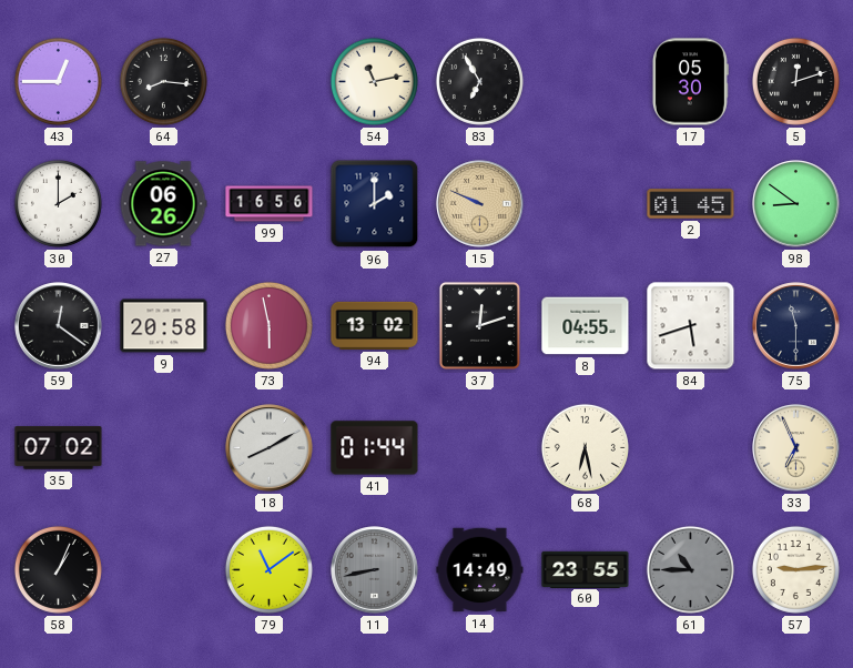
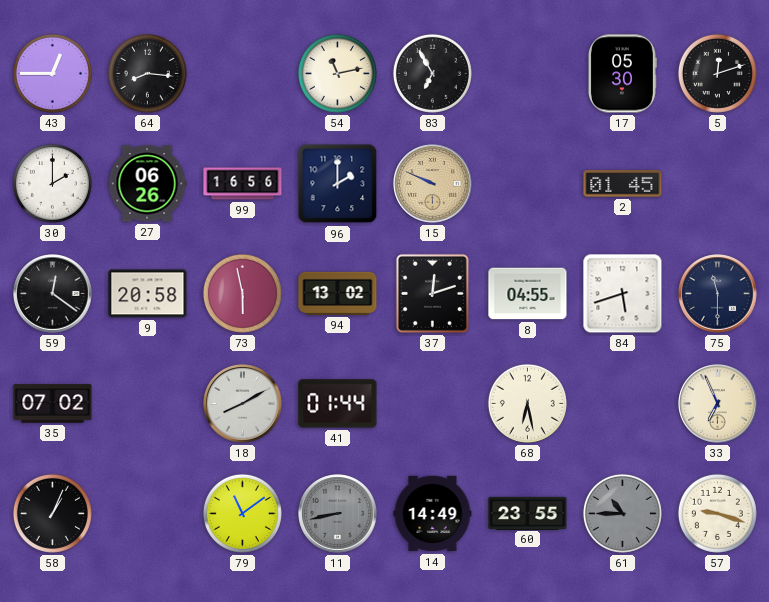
98: 8:51 -> none (796, 204)
57: 9:14 -> 9:18 (717, 513)
